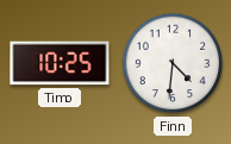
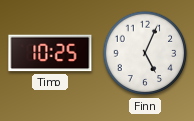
Finn: 4:31 -> 5:04 (145, 53)
